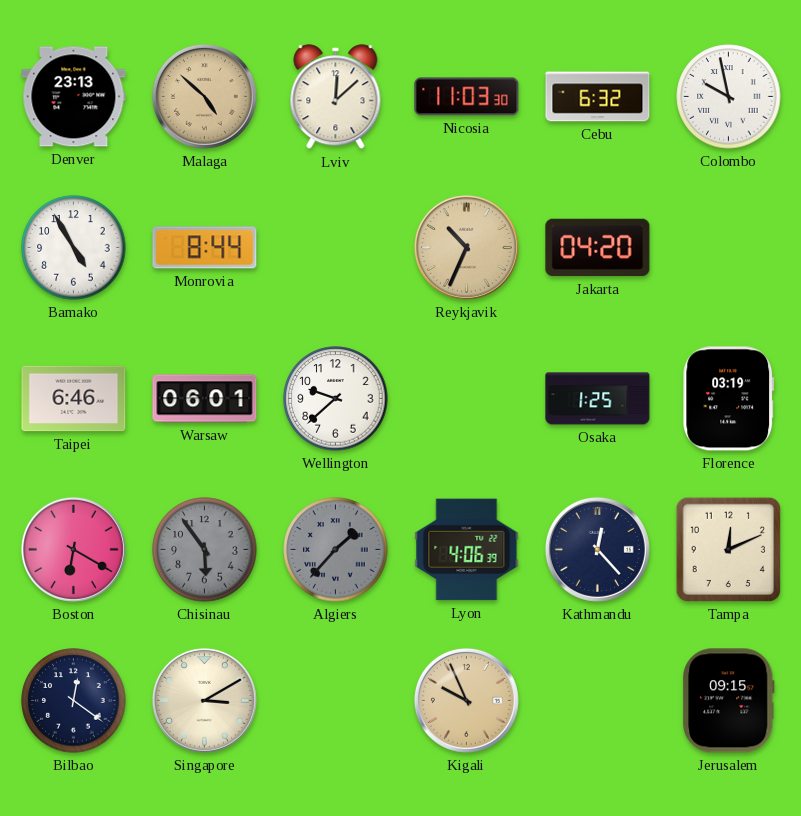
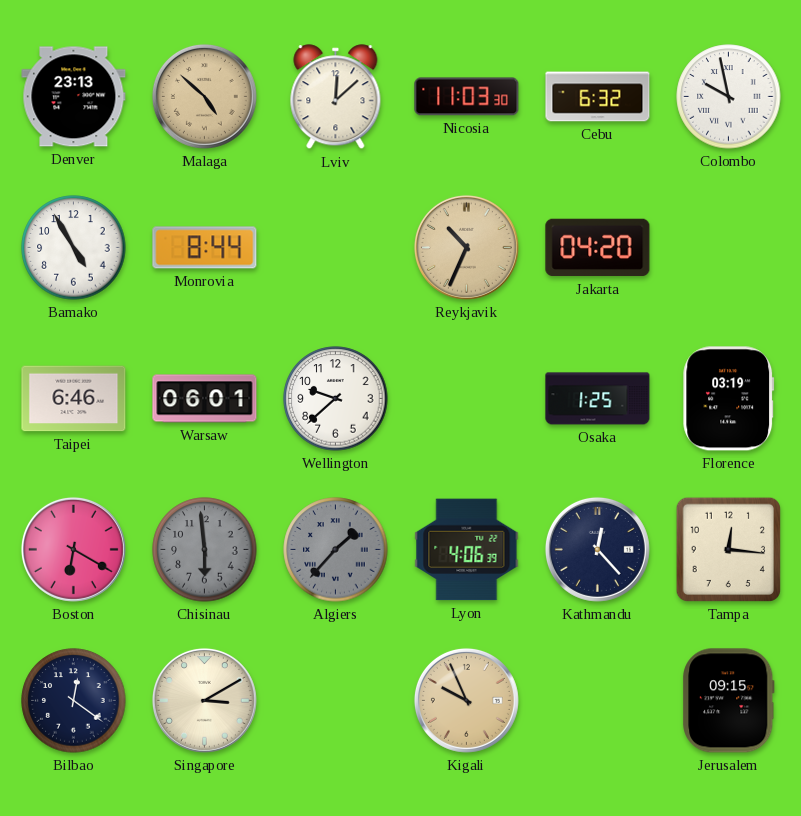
Chisinau: 5:54 -> 5:59 (205, 550)
Tampa: 12:11 -> 12:16 (728, 549)
